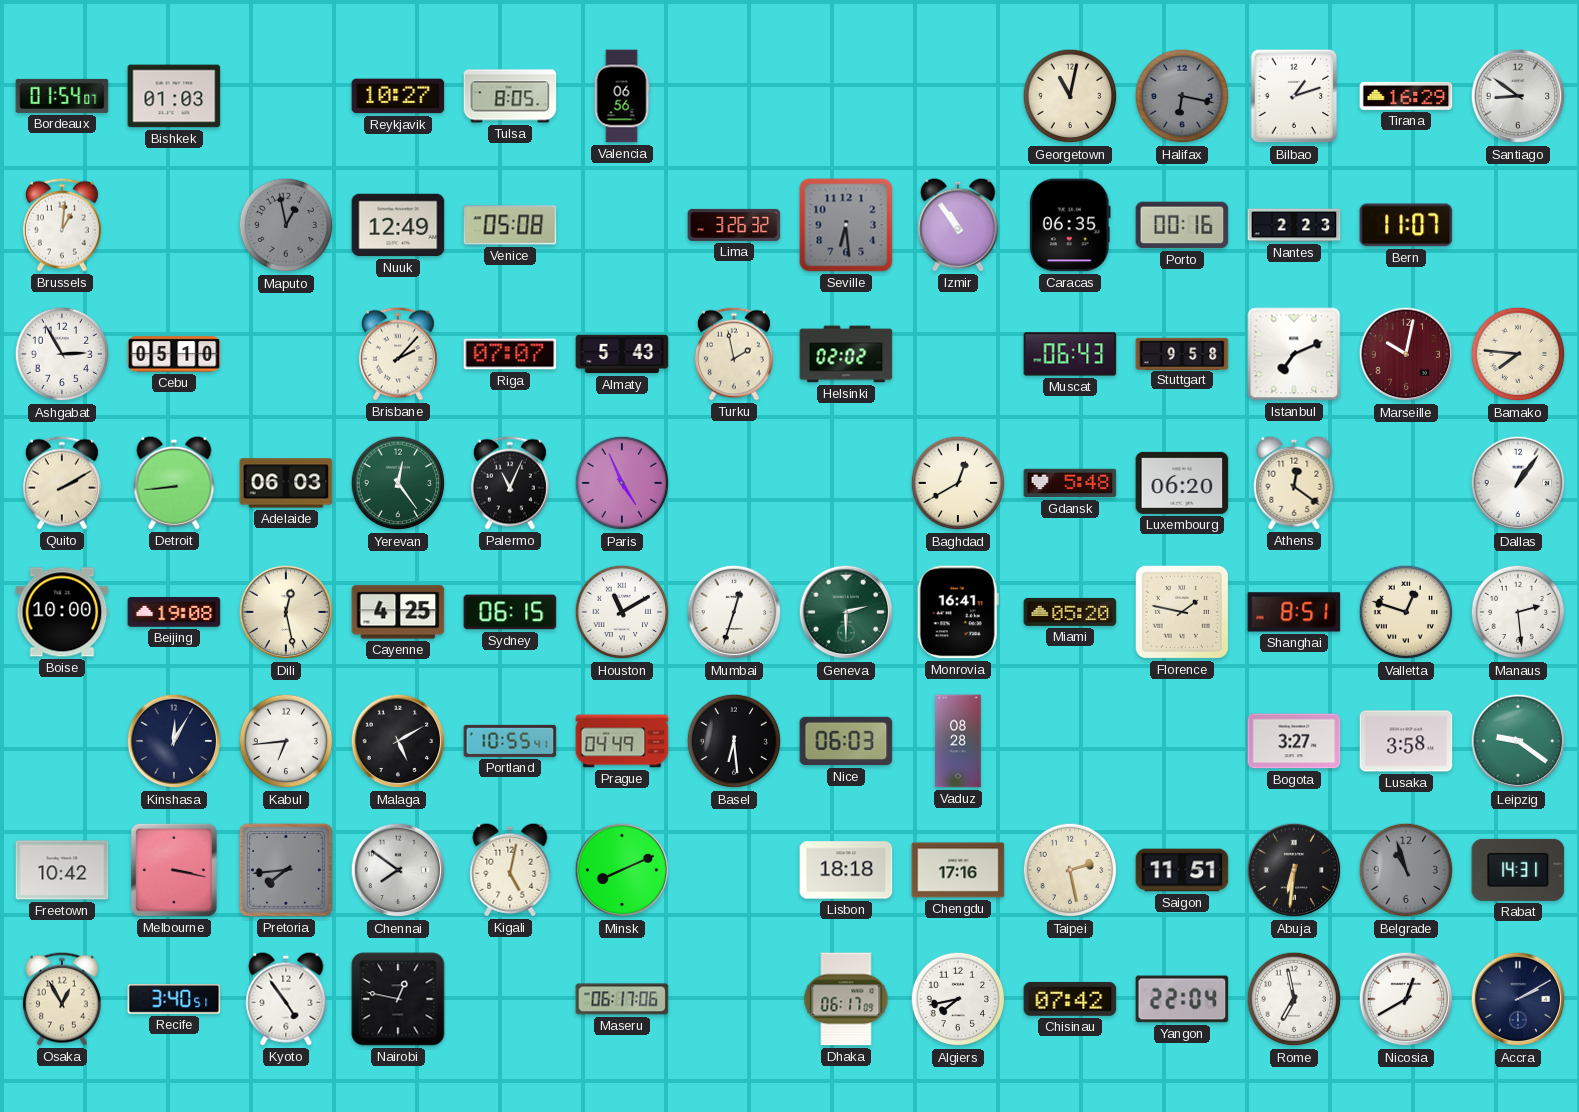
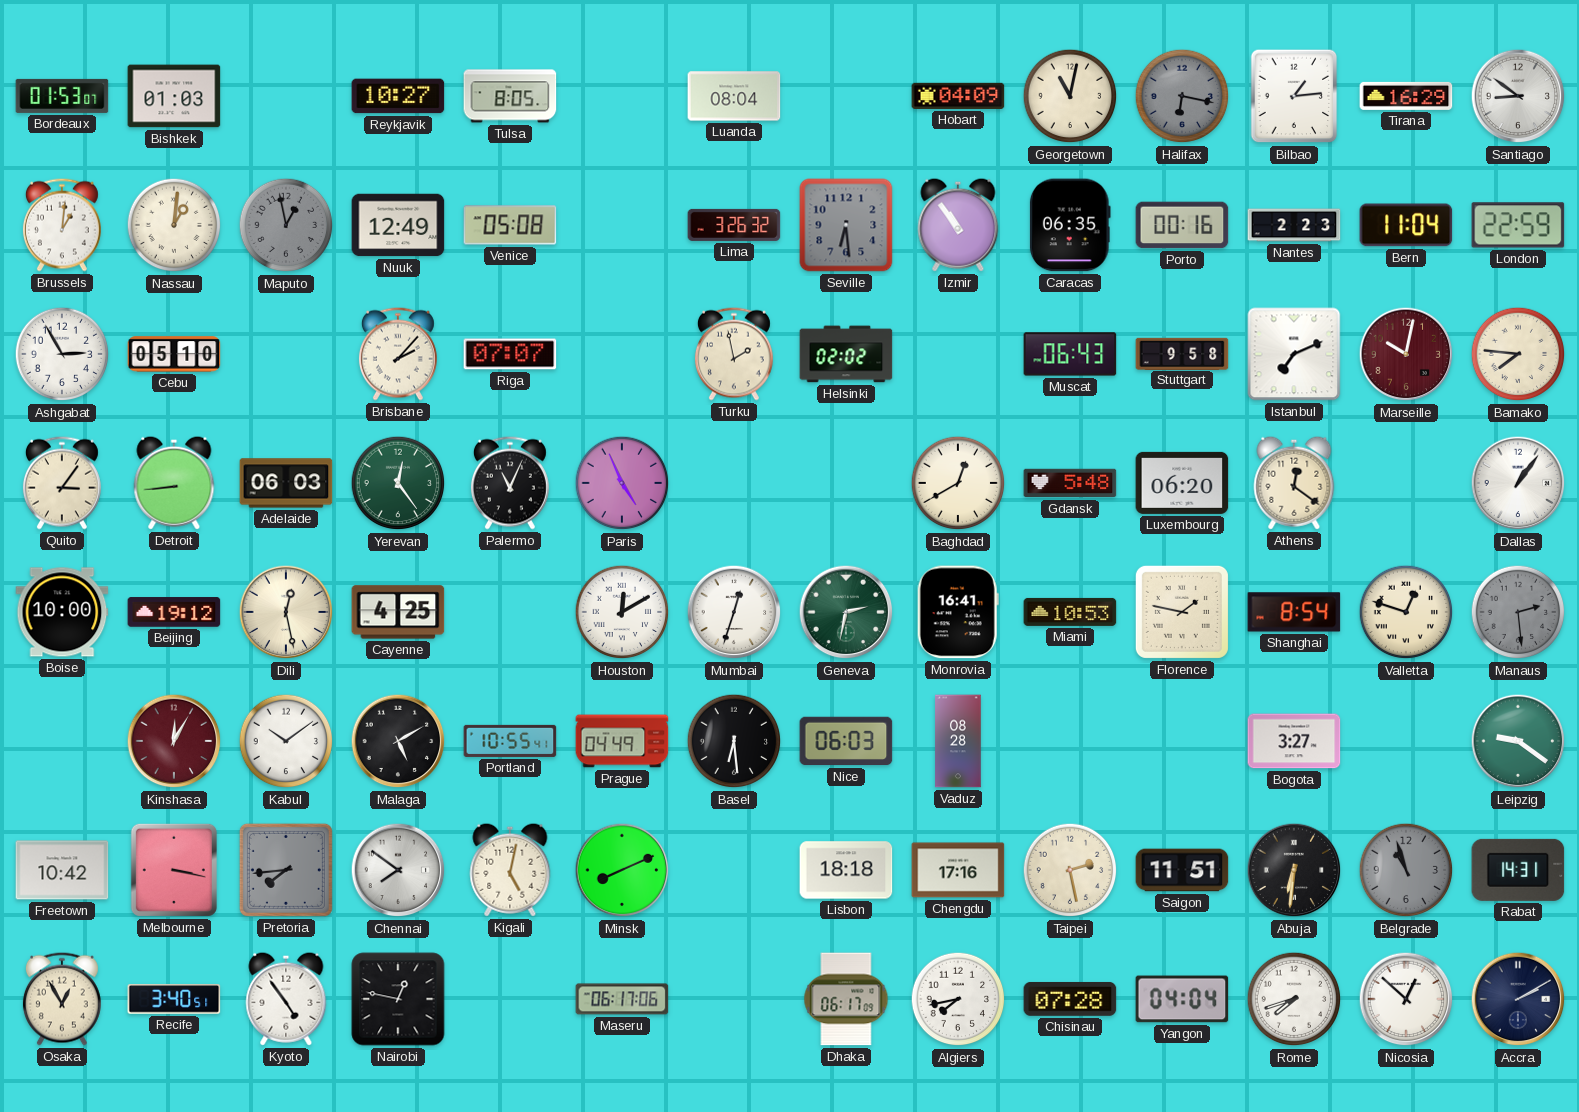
Bordeaux: 01:54 -> 01:53 (62, 96)
Valencia: 06:56 -> none (622, 96)
Luanda: none -> 08:04 (734, 96)
Hobart: none -> 04:09 (958, 96)
Bilbao: 1:12 -> 1:14 (1294, 96)
Nassau: none -> 1:01 (174, 225)
Bern: 11:07 -> 11:04 (1406, 225)
London: none -> 22:59 (1518, 225)
Almaty: 5:43 -> none (622, 354)
Quito: 2:10 -> 3:06 (62, 483)
Beijing: 19:08 -> 19:12 (174, 612)
Sydney: 06:15 -> none (510, 612)
Houston: 11:10 -> 12:10 (622, 612)
Geneva: 2:30 -> 2:32 (846, 612)
Miami: 05:20 -> 10:53 (1070, 612)
Shanghai: 8:51 -> 8:54 (1294, 612)
Manaus dial: white -> grey (1518, 612)
Kinshasa dial: navy -> burgundy (174, 741)
Kabul: 6:44 -> 10:09 (286, 741)
Lusaka: 3:58 -> none (1406, 741)
Chisinau: 07:42 -> 07:28 (1070, 999)
Yangon: 22:04 -> 04:04 (1182, 999)
Rome: 6:58 -> 7:42 (1294, 999)
Nicosia: 12:40 -> 12:52 (1406, 999)
